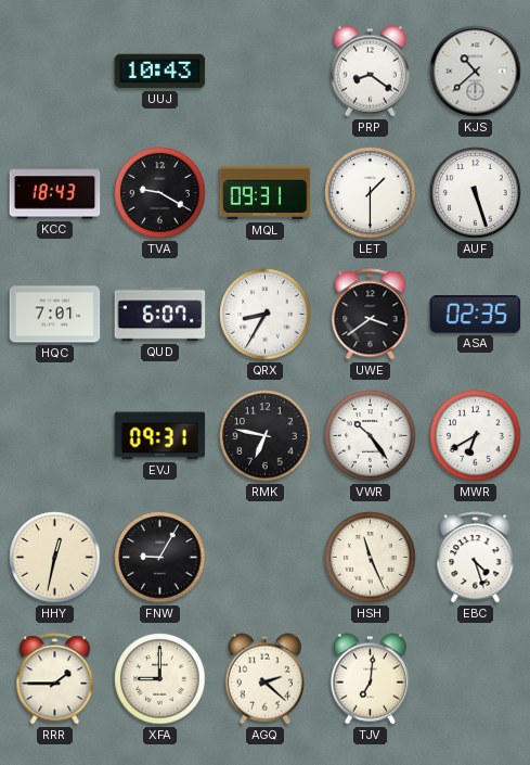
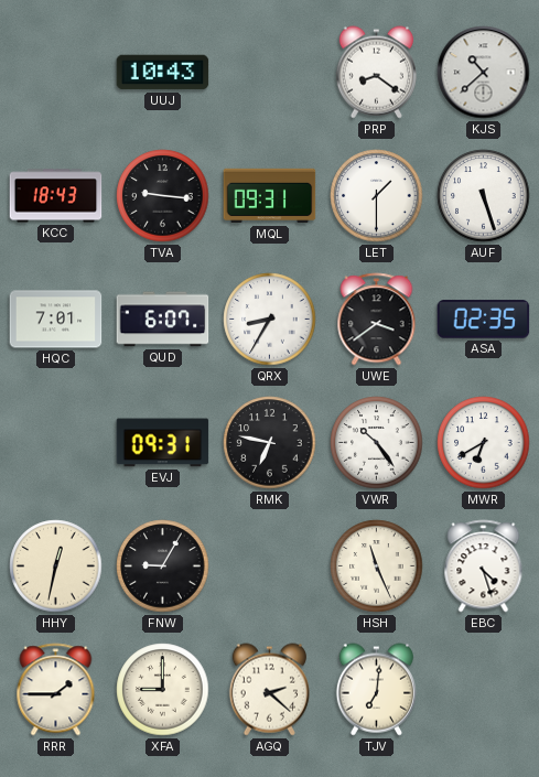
TVA: 9:20 -> 9:16 (163, 196)
